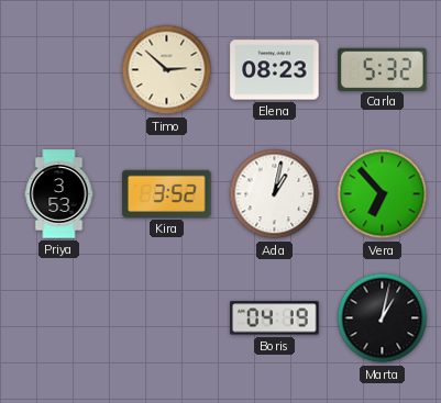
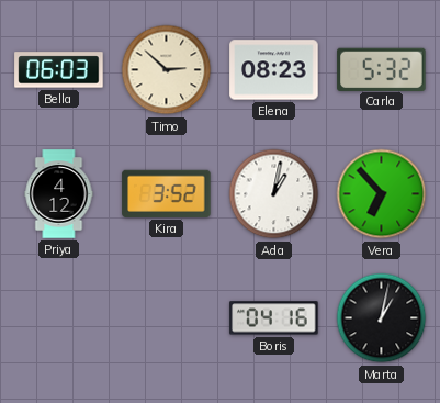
Bella: none -> 06:03 (59, 70)
Priya: 3:53 -> 4:12 (59, 194)
Boris: 04:19 -> 04:16 (274, 318)
